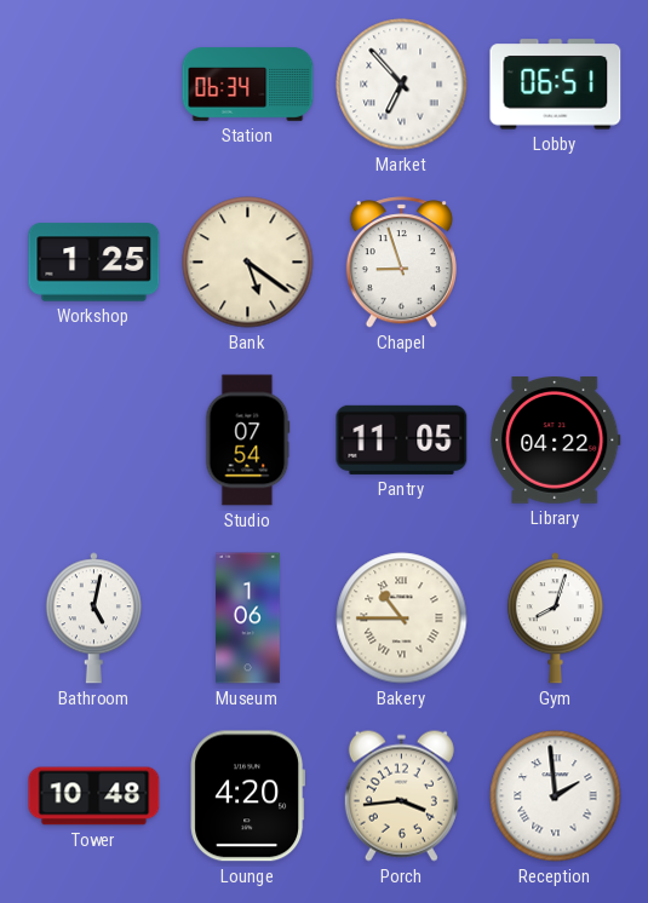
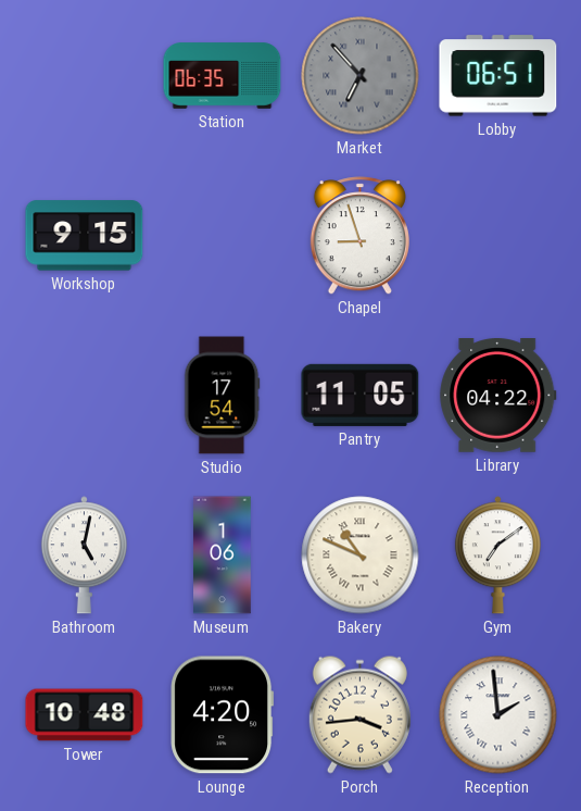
Station: 06:34 -> 06:35 (223, 76)
Market dial: white -> grey (361, 76)
Workshop: 1:25 -> 9:15 (85, 236)
Bank: 5:21 -> none (248, 263)
Studio: 07:54 -> 17:54 (222, 396)
Bakery: 10:45 -> 10:49 (361, 556)
Gym: 8:03 -> 7:09 (497, 556)
